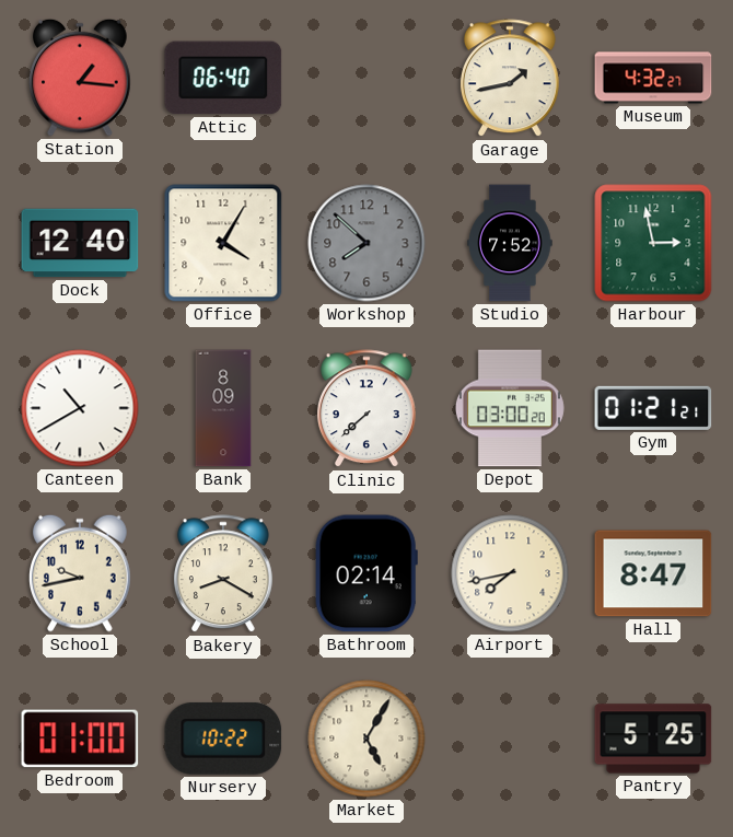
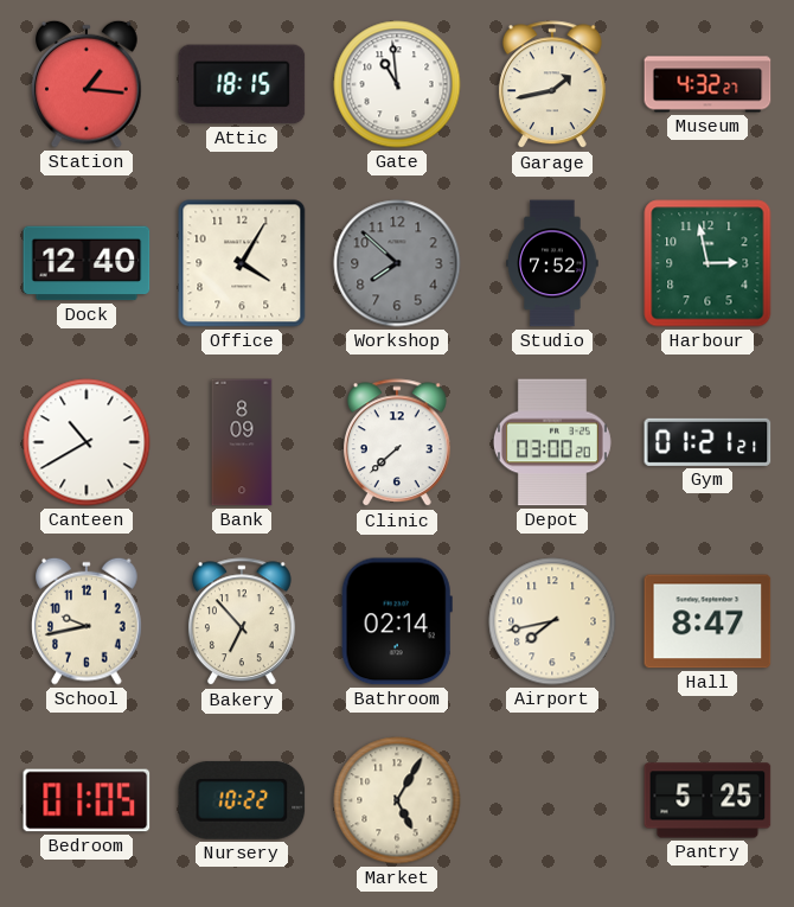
Attic: 06:40 -> 18:15 (242, 84)
Gate: none -> 10:59 (397, 84)
Bakery: 8:20 -> 6:53 (242, 622)
Bedroom: 01:00 -> 01:05 (87, 800)
